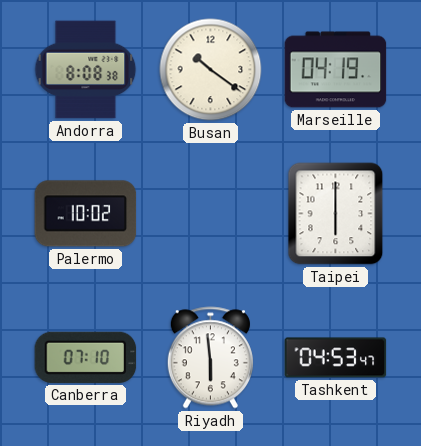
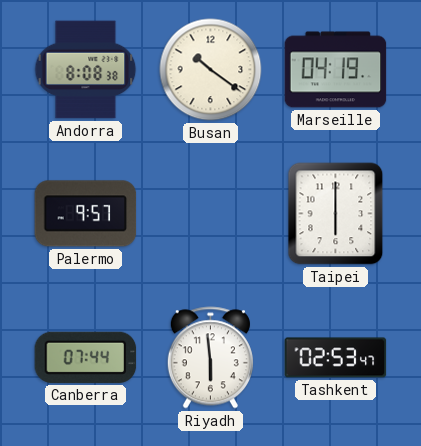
Palermo: 10:02 -> 9:57 (86, 214)
Canberra: 07:10 -> 07:44 (86, 357)
Tashkent: 04:53 -> 02:53 (336, 358)
